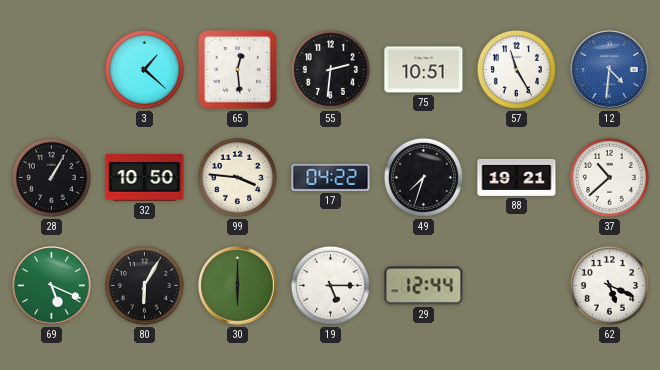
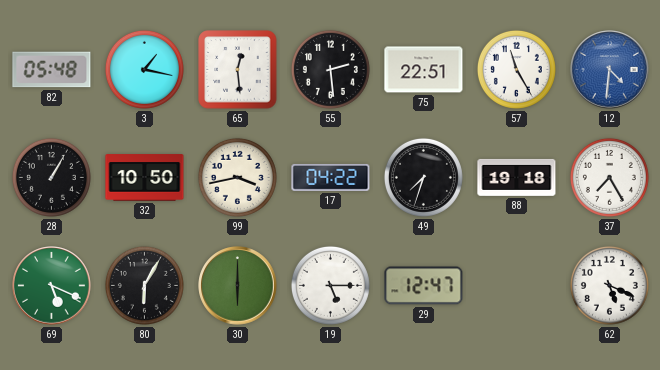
82: none -> 05:48 (52, 70)
3: 1:22 -> 1:17 (144, 69)
55: 2:31 -> 2:29 (330, 69)
75: 10:51 -> 22:51 (424, 70)
99: 3:46 -> 3:43 (237, 177)
88: 19:21 -> 19:18 (517, 177)
37: 10:38 -> 7:25 (609, 177)
29: 12:44 -> 12:47 (424, 286)
